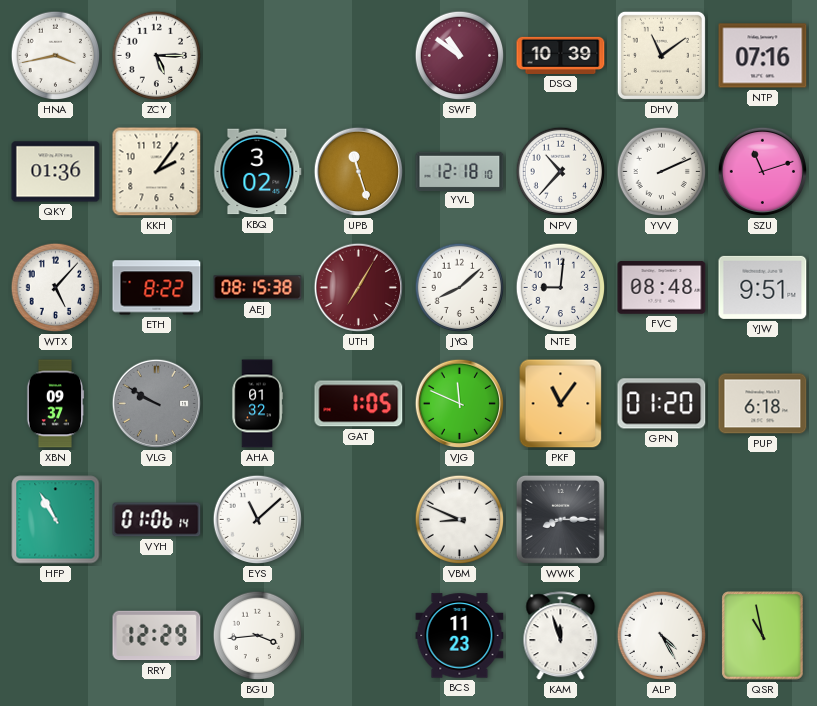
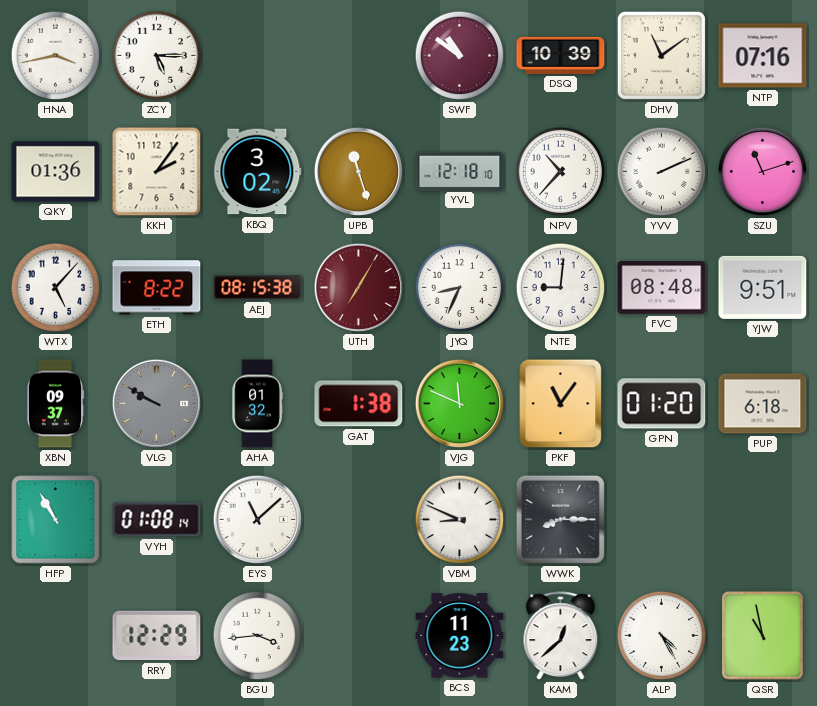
JYQ: 8:08 -> 8:34 (460, 288)
GAT: 1:05 -> 1:38 (359, 404)
VYH: 01:06 -> 01:08 (157, 520)
KAM: 11:57 -> 12:38 (561, 636)
